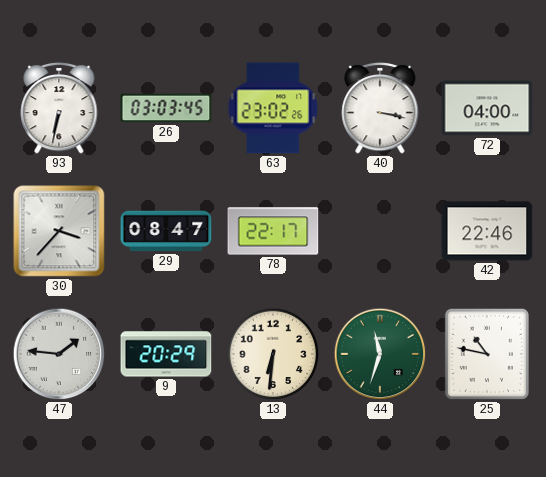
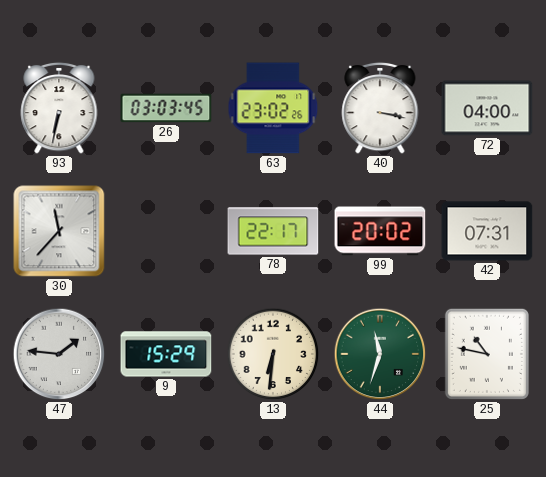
30: 3:37 -> 11:37 (59, 231)
29: 08:47 -> none (166, 231)
99: none -> 20:02 (380, 231)
42: 22:46 -> 07:31 (487, 231)
9: 20:29 -> 15:29 (166, 354)
